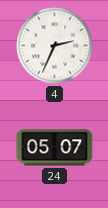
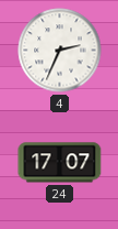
24: 05:07 -> 17:07 (60, 163)
